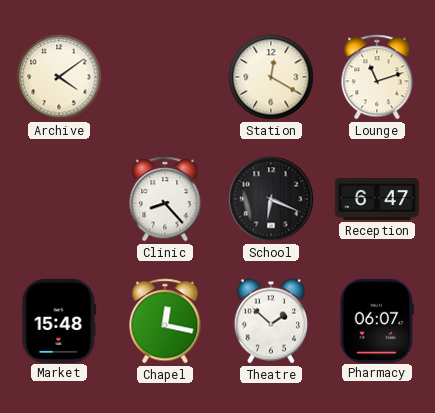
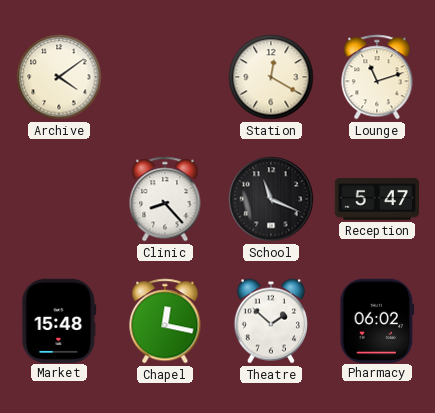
School: 6:19 -> 11:19 (271, 199)
Reception: 6:47 -> 5:47 (377, 200)
Pharmacy: 06:07 -> 06:02 (377, 320)
